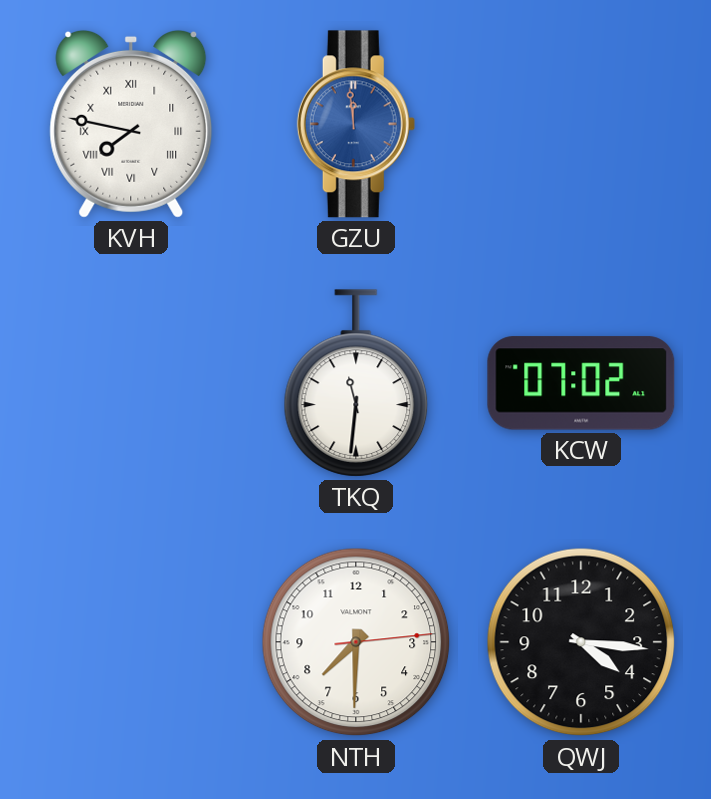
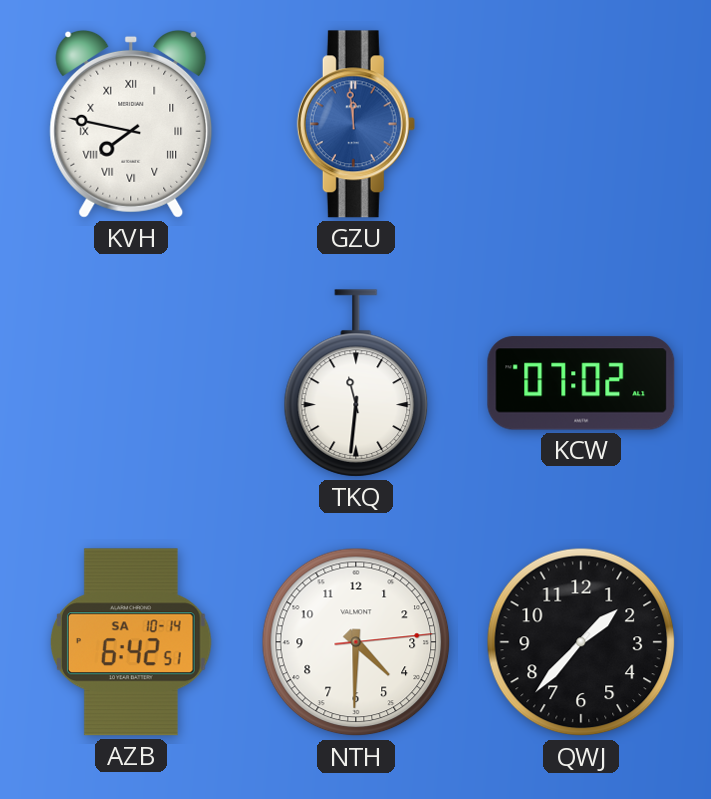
AZB: none -> 6:42 (131, 642)
NTH: 7:30 -> 4:30 (356, 642)
QWJ: 4:16 -> 1:37 (581, 642)
